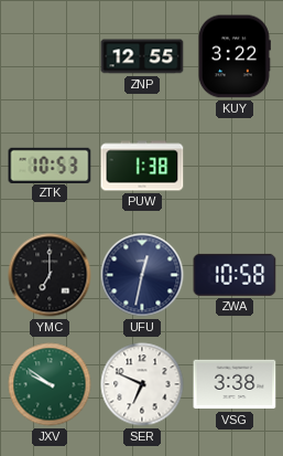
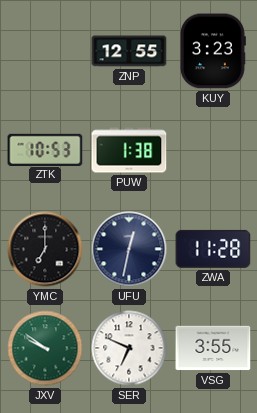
KUY: 3:22 -> 3:23 (212, 51)
ZWA: 10:58 -> 11:28 (213, 249)
VSG: 3:38 -> 3:55 (213, 348)
